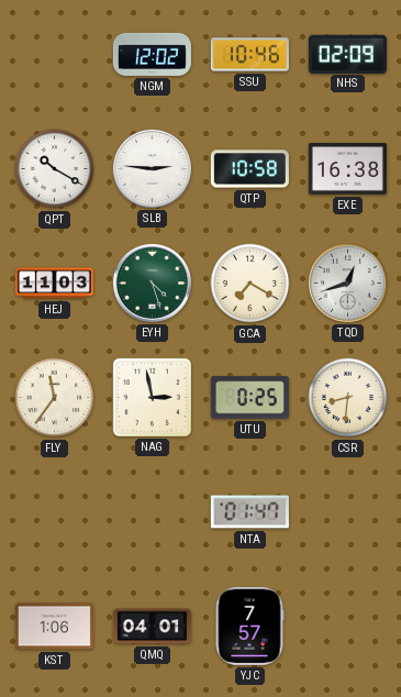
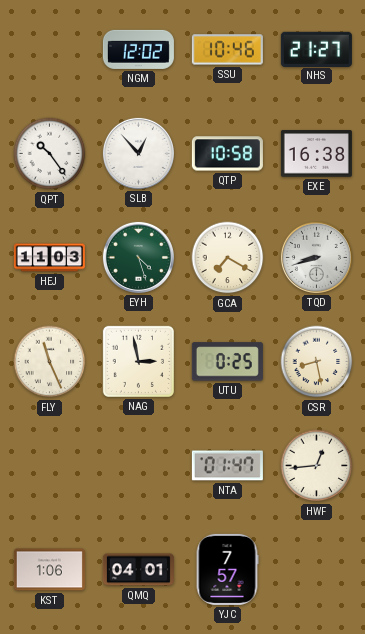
NHS: 02:09 -> 21:27 (316, 49)
QPT: 10:20 -> 10:24 (50, 154)
SLB: 2:46 -> 12:53 (138, 153)
TQD: 12:42 -> 8:42 (316, 257)
FLY: 11:36 -> 11:26 (50, 362)
CSR: 8:31 -> 8:28 (317, 362)
HWF: none -> 12:44 (317, 466)
